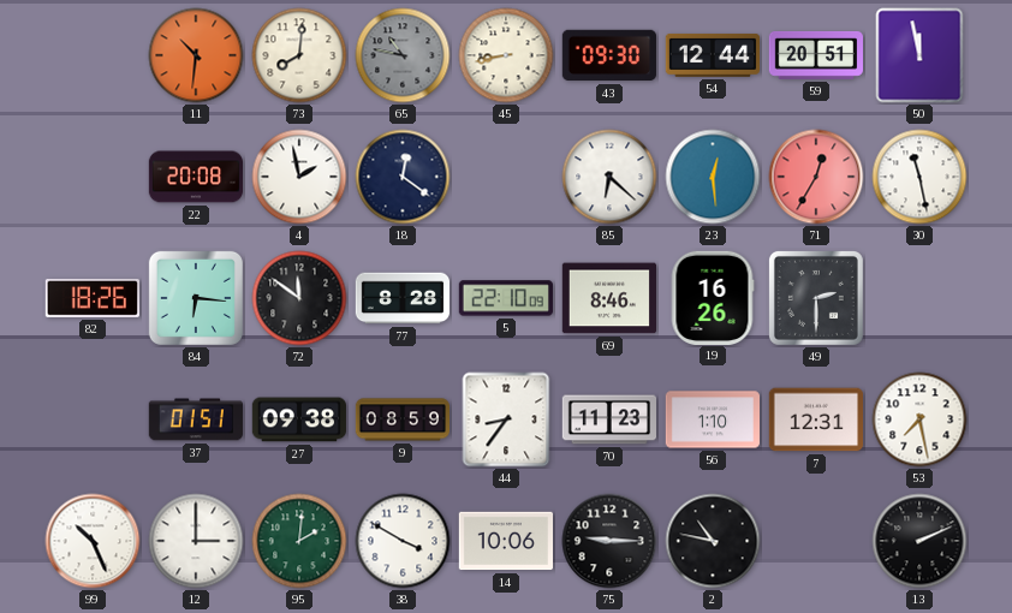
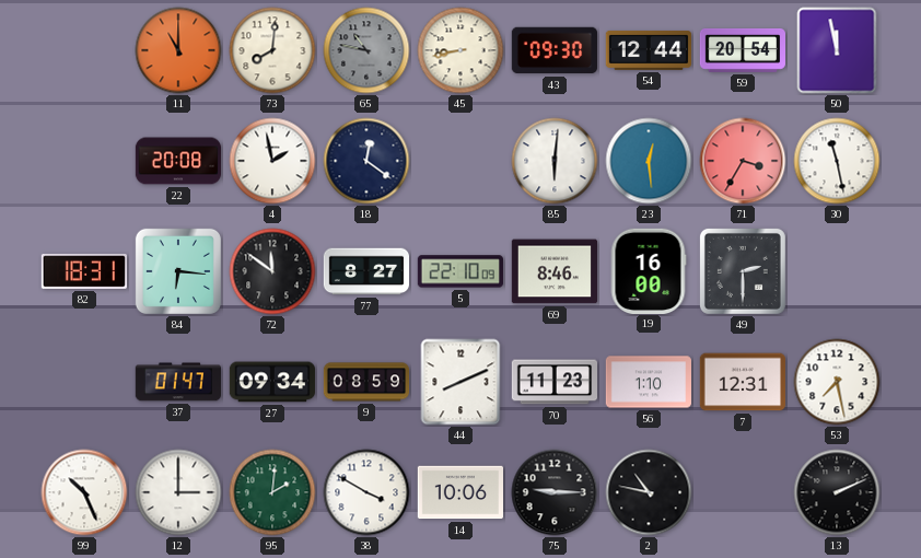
11: 10:31 -> 11:00 (178, 50)
59: 20:51 -> 20:54 (742, 50)
85: 6:22 -> 6:01 (555, 161)
71: 12:35 -> 3:35 (743, 161)
82: 18:26 -> 18:31 (83, 271)
77: 8:28 -> 8:27 (365, 271)
19: 16:26 -> 16:00 (649, 270)
37: 01:51 -> 01:47 (177, 382)
27: 09:38 -> 09:34 (272, 382)
44: 8:36 -> 8:11 (460, 382)
